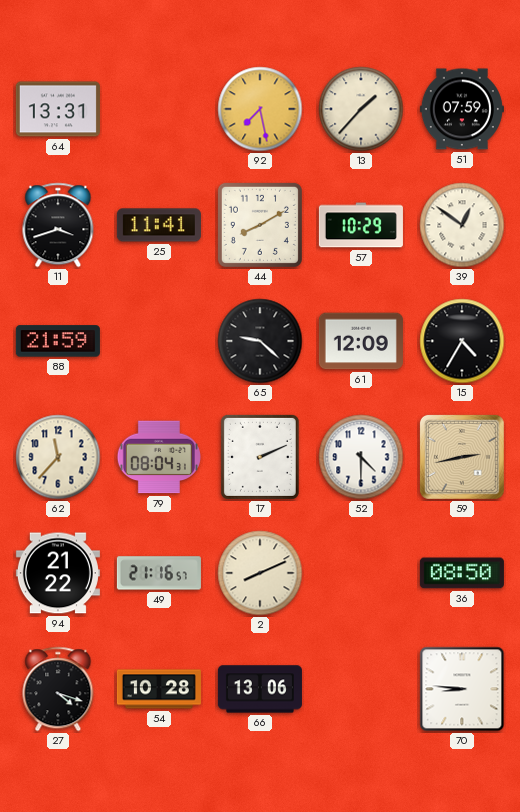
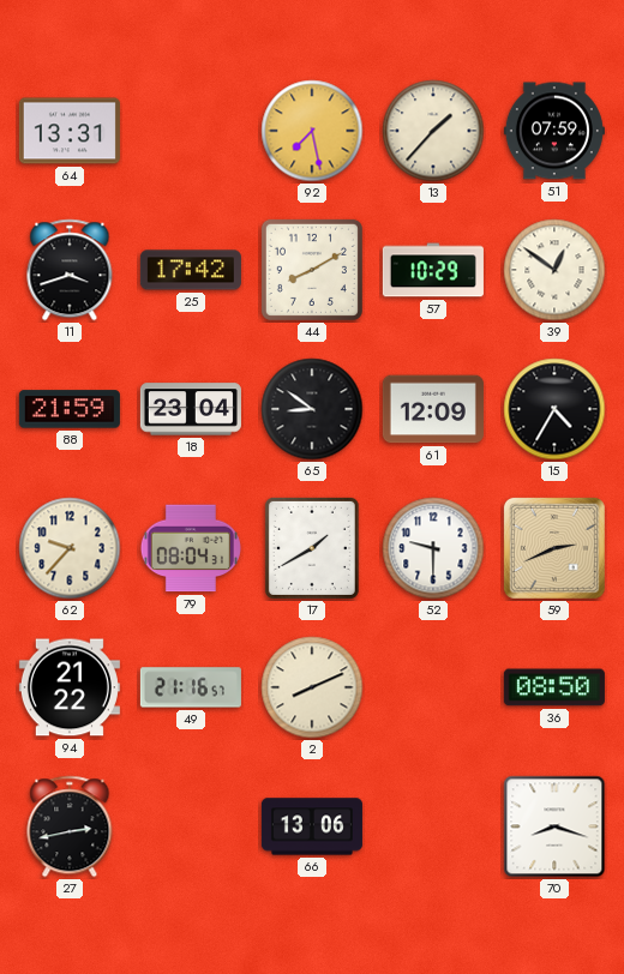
25: 11:41 -> 17:42 (191, 270)
18: none -> 23:04 (191, 409)
65: 9:22 -> 8:51 (312, 409)
62: 11:37 -> 9:37 (70, 548)
17: 2:11 -> 1:40 (312, 548)
52: 4:30 -> 9:30 (433, 548)
59: 2:43 -> 2:41 (554, 548)
27: 4:18 -> 2:43 (70, 826)
54: 10:28 -> none (159, 689)
70: 8:46 -> 8:18 (554, 826)
